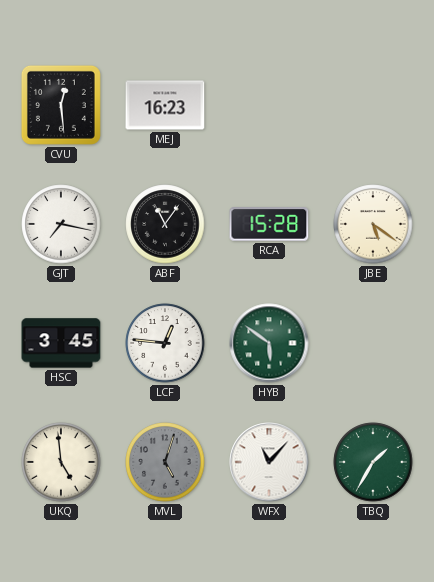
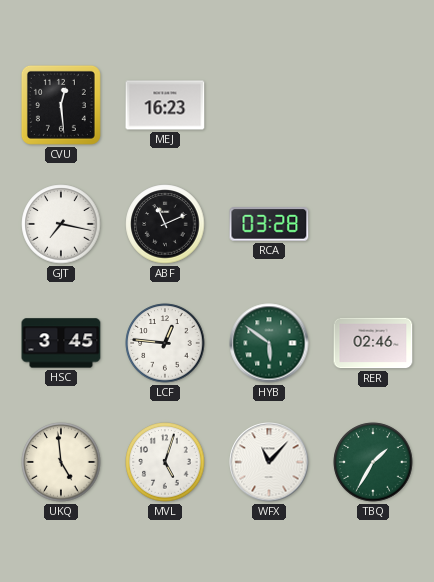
ABF: 11:06 -> 11:11 (165, 224)
RCA: 15:28 -> 03:28 (269, 224)
JBE: 5:21 -> none (373, 224)
RER: none -> 02:46 (373, 343)
MVL dial: grey -> white (165, 462)
